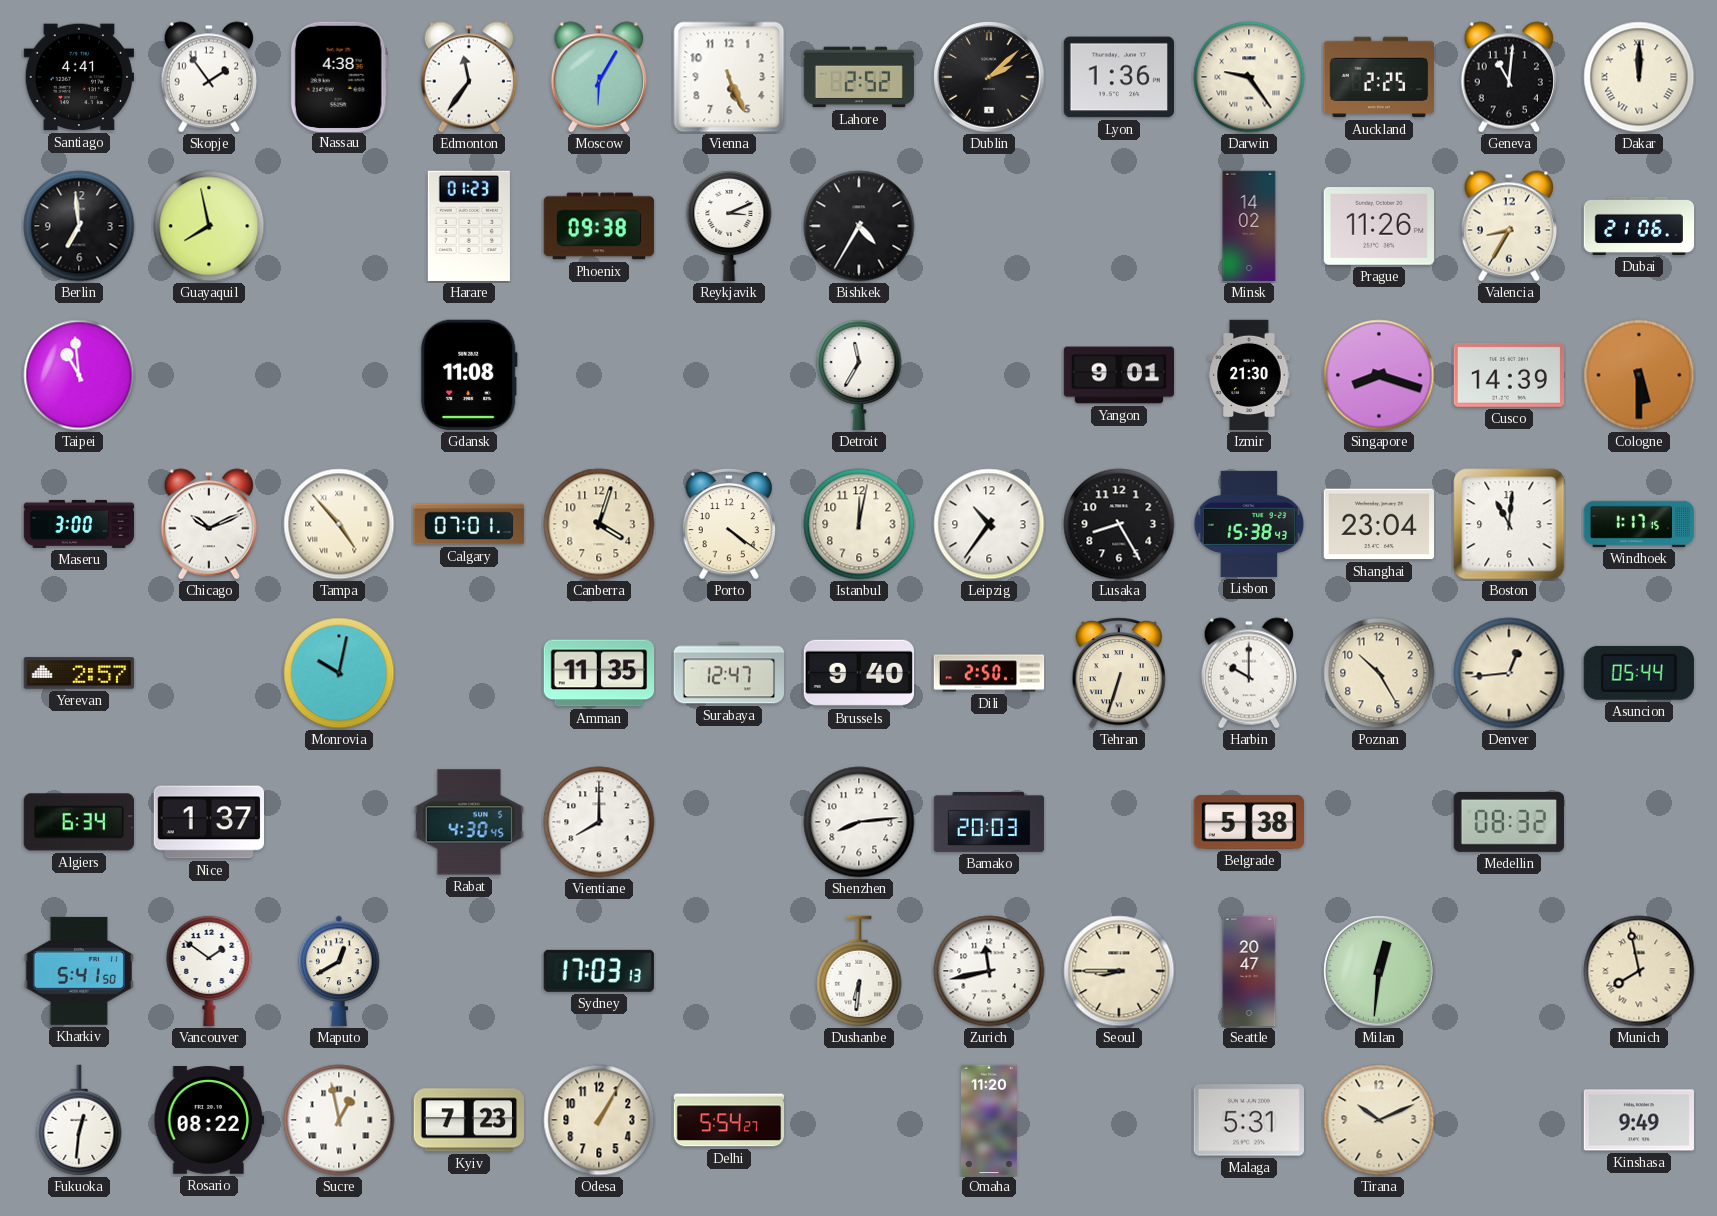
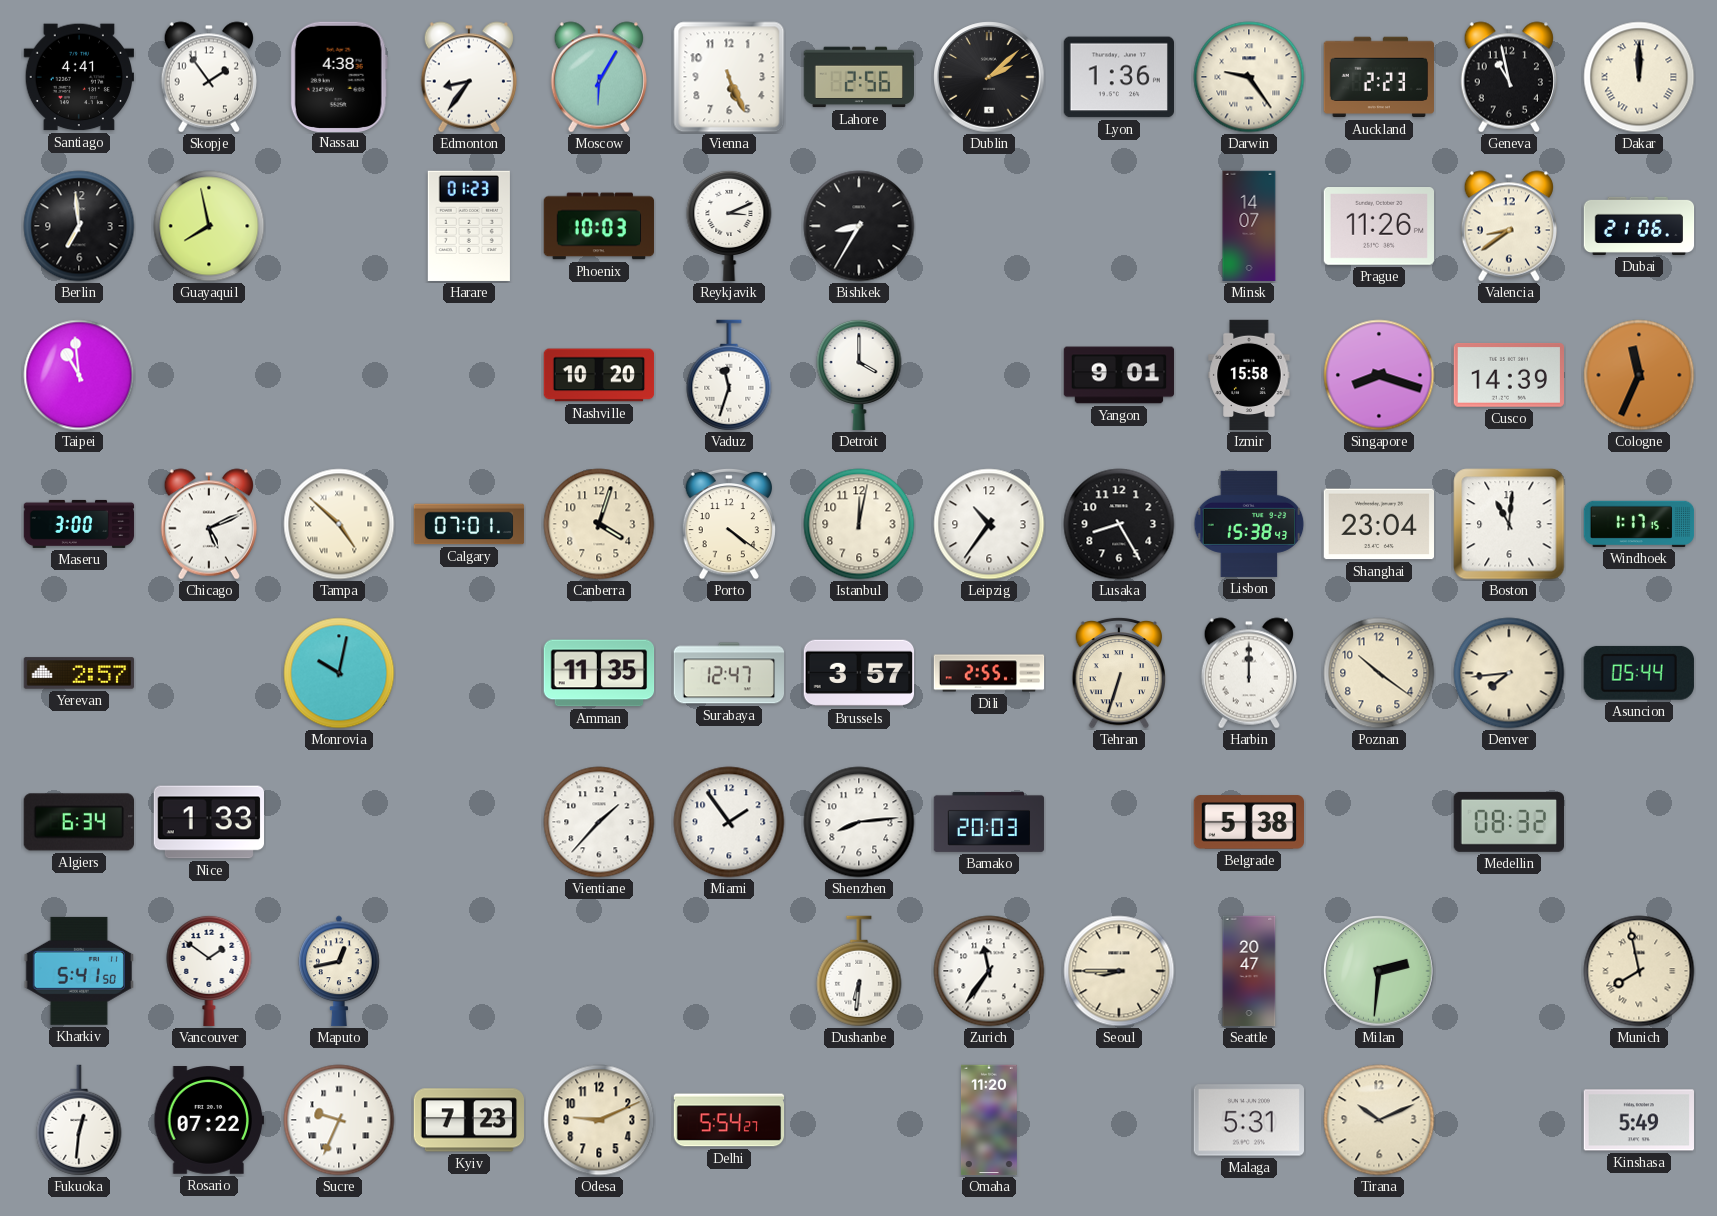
Edmonton: 11:36 -> 8:36 (468, 77)
Lahore: 2:52 -> 2:56 (858, 77)
Auckland: 2:25 -> 2:23 (1379, 77)
Geneva: 11:01 -> 10:58 (1508, 77)
Phoenix: 09:38 -> 10:03 (599, 226)
Bishkek: 4:35 -> 8:35 (859, 226)
Minsk: 14:02 -> 14:07 (1249, 226)
Valencia: 8:35 -> 8:39 (1508, 226)
Gdansk: 11:08 -> none (469, 375)
Nashville: none -> 10:20 (599, 375)
Vaduz: none -> 11:33 (729, 375)
Detroit: 11:35 -> 4:00 (859, 375)
Izmir: 21:30 -> 15:58 (1249, 375)
Cologne: 5:30 -> 11:34 (1639, 375)
Chicago: 10:11 -> 5:11 (208, 524)
Tampa: 4:53 -> 4:52 (339, 524)
Brussels: 9:40 -> 3:57 (858, 673)
Dili: 2:50 -> 2:55 (989, 673)
Harbin: 10:00 -> 12:00 (1248, 673)
Poznan: 10:25 -> 10:21 (1379, 673)
Denver: 12:44 -> 7:44 (1509, 673)
Nice: 1:37 -> 1:33 (209, 822)
Rabat: 4:30 -> none (468, 822)
Vientiane: 8:00 -> 1:37 (599, 822)
Miami: none -> 1:54 (729, 822)
Maputo: 12:40 -> 12:43 (339, 971)
Sydney: 17:03 -> none (599, 971)
Zurich: 11:43 -> 11:36 (989, 971)
Milan: 12:31 -> 2:31 (1379, 971)
Rosario: 08:22 -> 07:22 (209, 1120)
Sucre: 12:58 -> 9:34 (339, 1120)
Odesa: 1:05 -> 9:11 (599, 1120)
Kinshasa: 9:49 -> 5:49 (1638, 1120)
